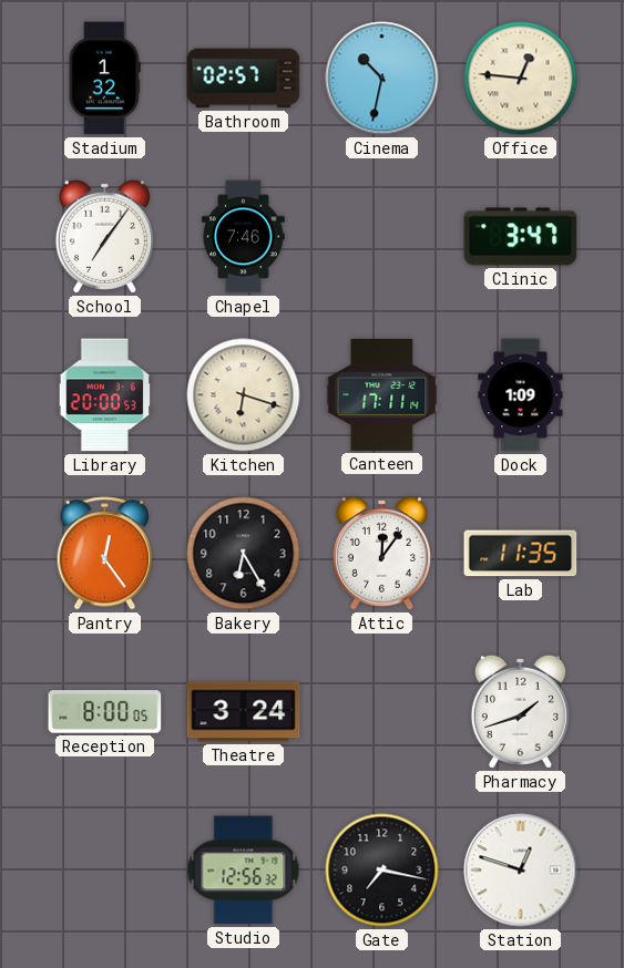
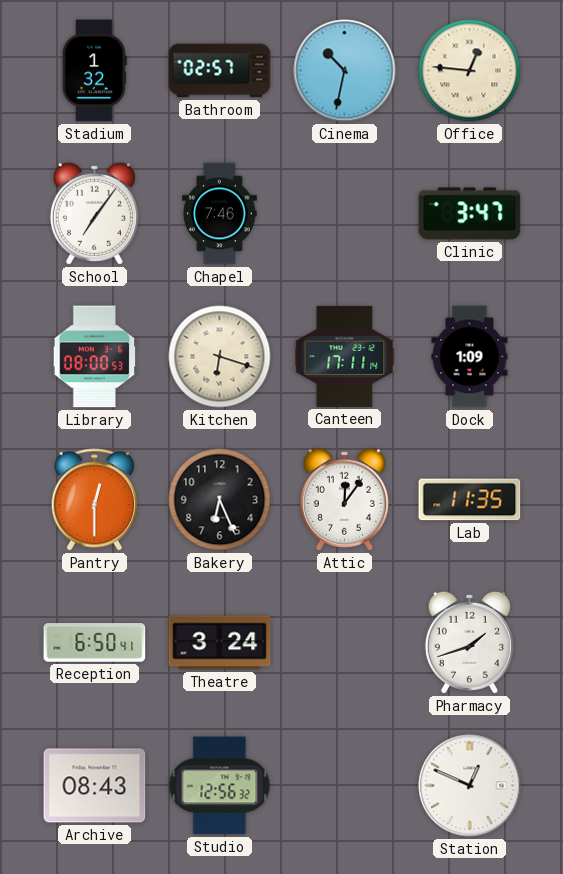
Library: 20:00 -> 08:00 (95, 357)
Pantry: 12:24 -> 12:30 (94, 500)
Bakery: 6:25 -> 6:26 (220, 500)
Reception: 8:00 -> 6:50 (95, 643)
Archive: none -> 08:43 (95, 786)
Gate: 7:17 -> none (382, 871)
Station: 12:48 -> 12:49 (470, 786)
